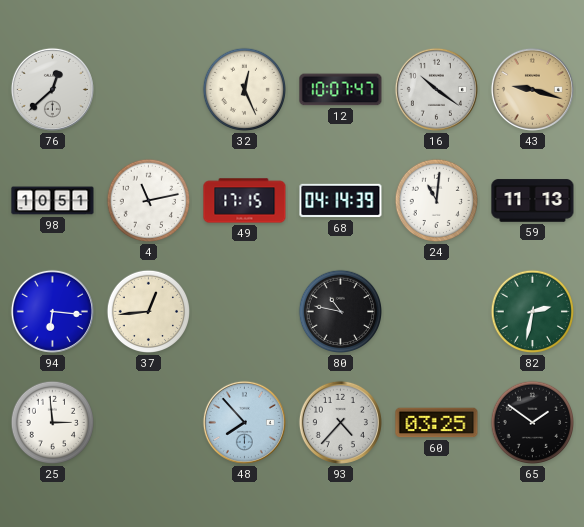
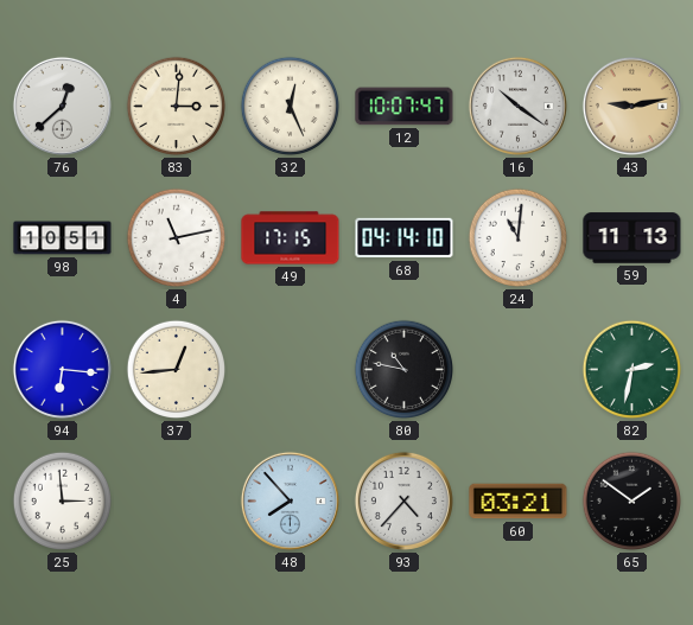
83: none -> 3:01 (177, 107)
43: 9:18 -> 9:13 (631, 106)
68: 04:14:39 -> 04:14:10 (405, 238)
60: 03:25 -> 03:21 (519, 502)
